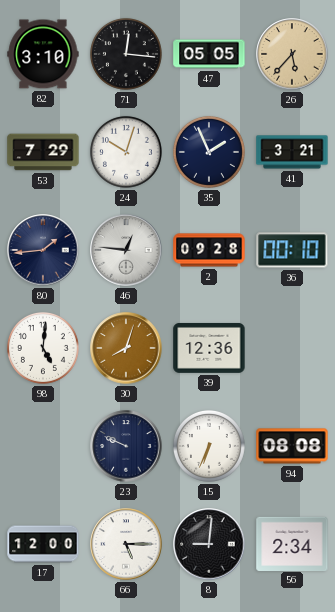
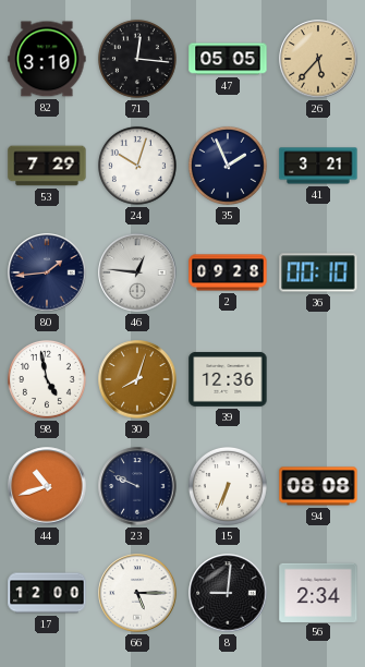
98: 5:01 -> 4:58 (47, 379)
44: none -> 10:42 (47, 486)
